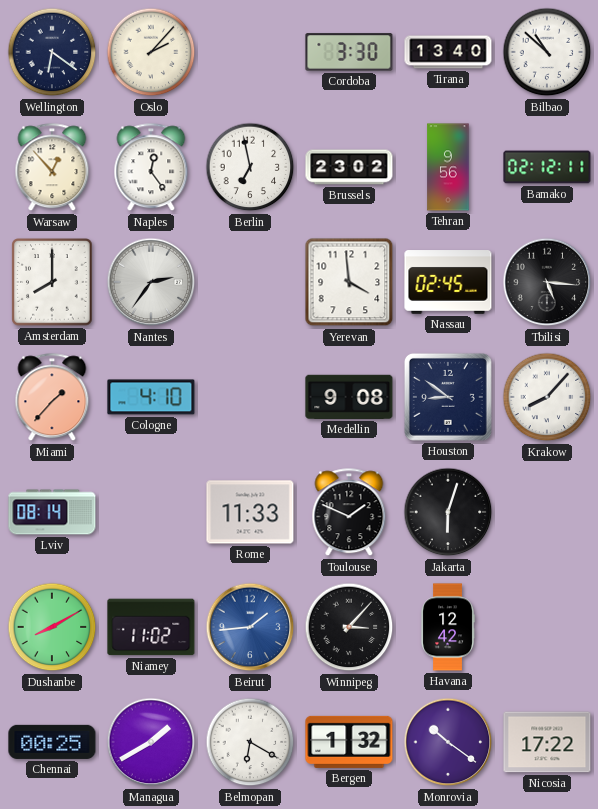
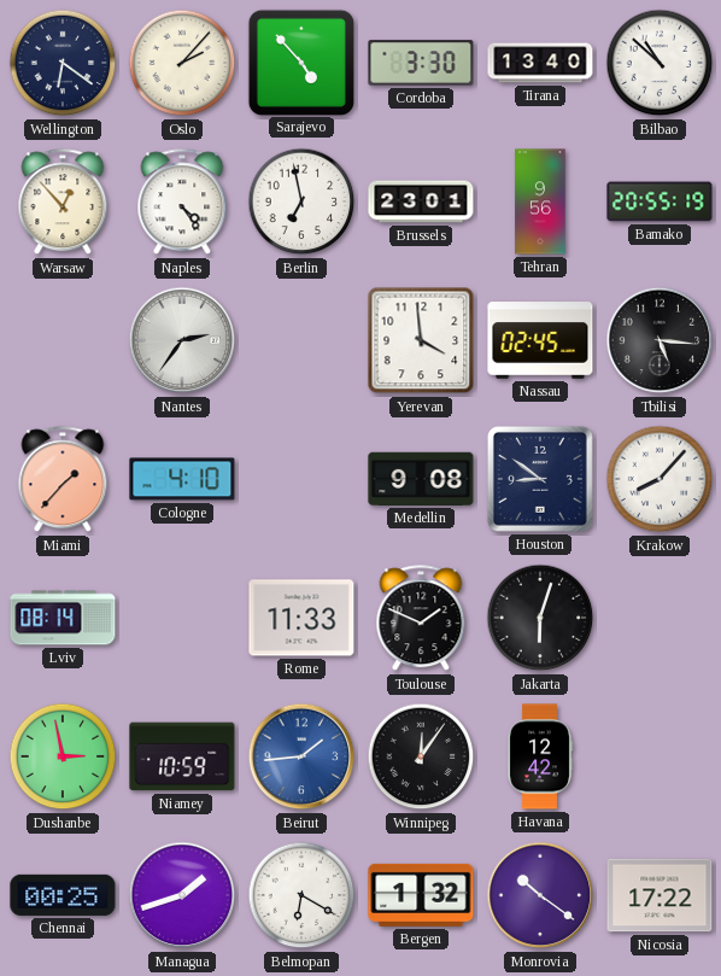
Sarajevo: none -> 4:53 (300, 62)
Naples: 12:24 -> 4:24 (182, 203)
Brussels: 23:02 -> 23:01 (421, 201)
Bamako: 02:12 -> 20:55 (660, 201)
Amsterdam: 8:00 -> none (52, 282)
Dushanbe: 8:10 -> 2:58 (63, 756)
Niamey: 11:02 -> 10:59 (182, 756)
Winnipeg: 3:07 -> 12:06 (421, 756)
Managua: 1:40 -> 1:42 (182, 895)
